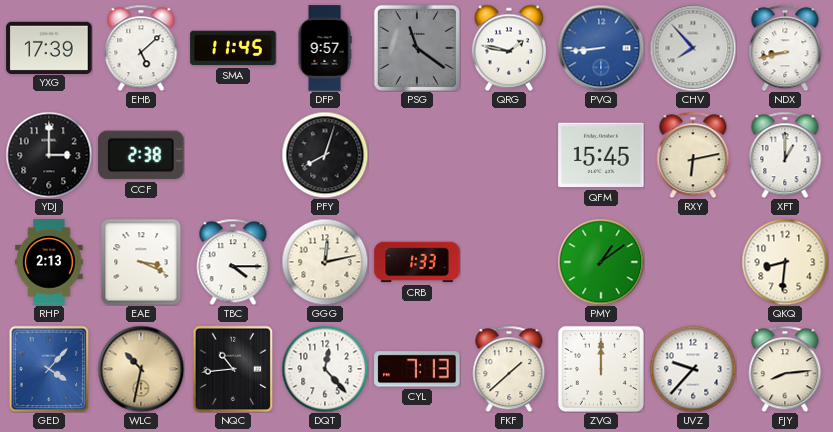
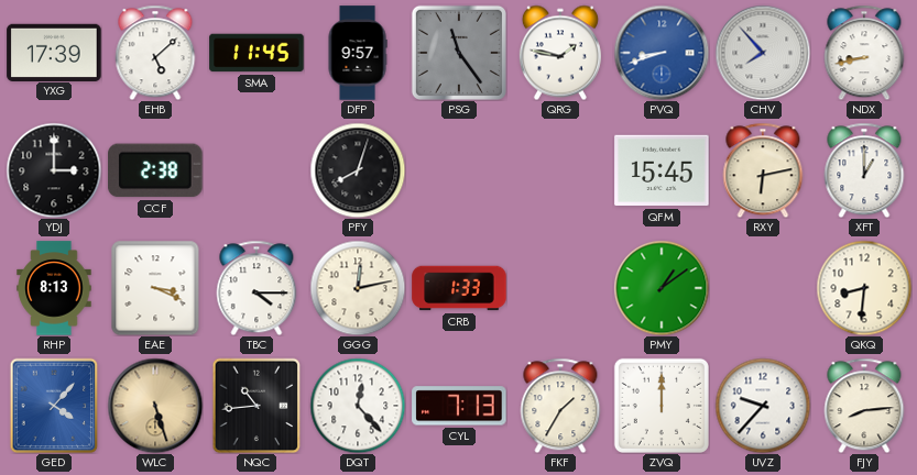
PSG: 11:21 -> 11:24 (459, 53)
PVQ: 8:44 -> 8:42 (662, 53)
RHP: 2:13 -> 8:13 (54, 288)
WLC: 10:32 -> 5:27 (155, 406)
FKF: 1:38 -> 1:35 (560, 406)
